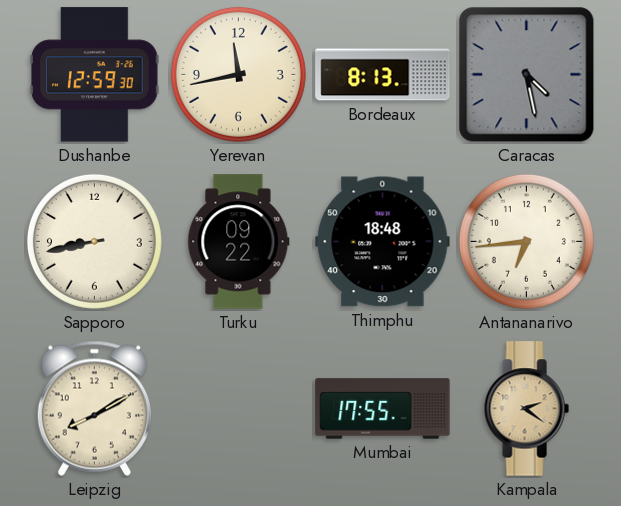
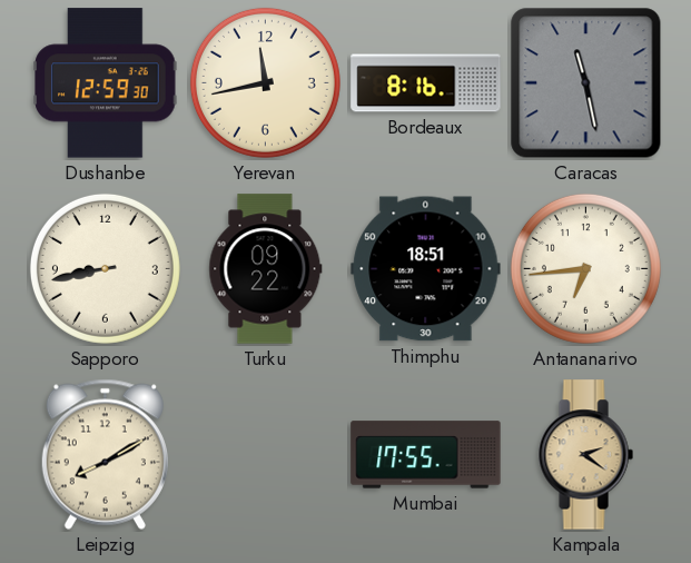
Bordeaux: 8:13 -> 8:16 (426, 83)
Caracas: 4:28 -> 11:28 (586, 83)
Thimphu: 18:48 -> 18:51 (426, 269)
